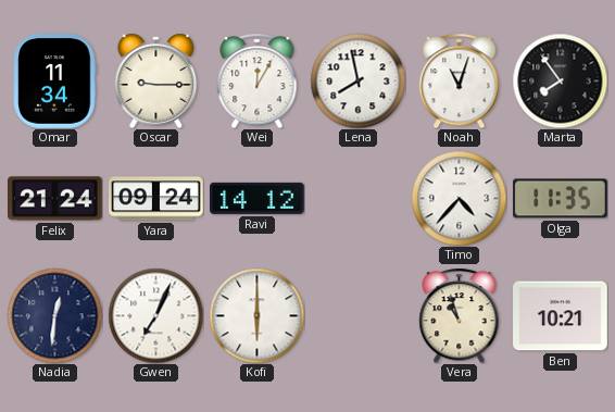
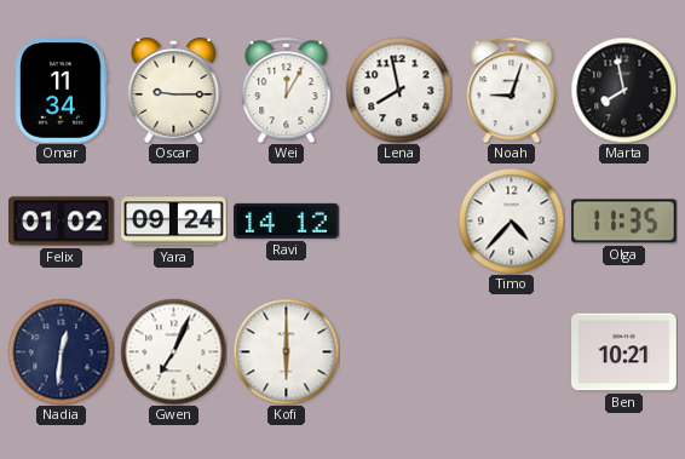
Noah: 11:03 -> 9:03 (512, 90)
Marta: 7:54 -> 7:58 (623, 90)
Felix: 21:24 -> 01:02 (62, 222)
Vera: 10:57 -> none (460, 315)
